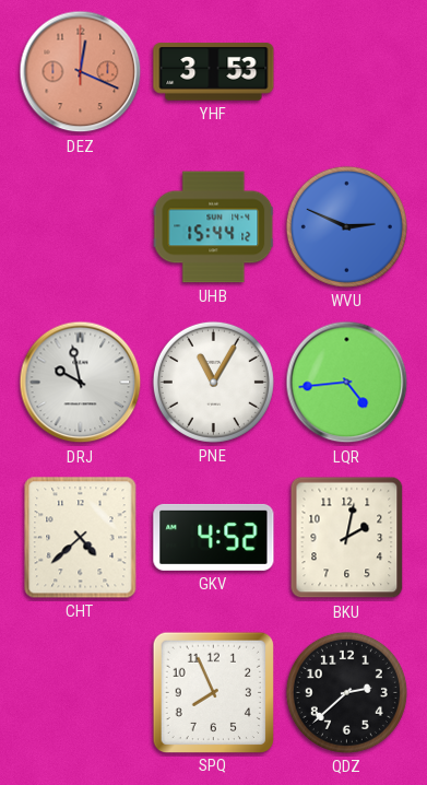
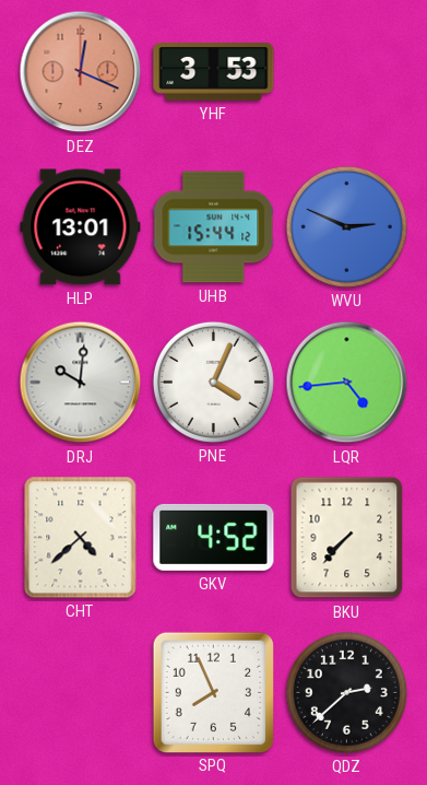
HLP: none -> 13:01 (81, 227)
DRJ: 9:58 -> 10:01 (81, 383)
PNE: 11:05 -> 4:04 (213, 382)
BKU: 2:02 -> 7:37 (347, 538)
